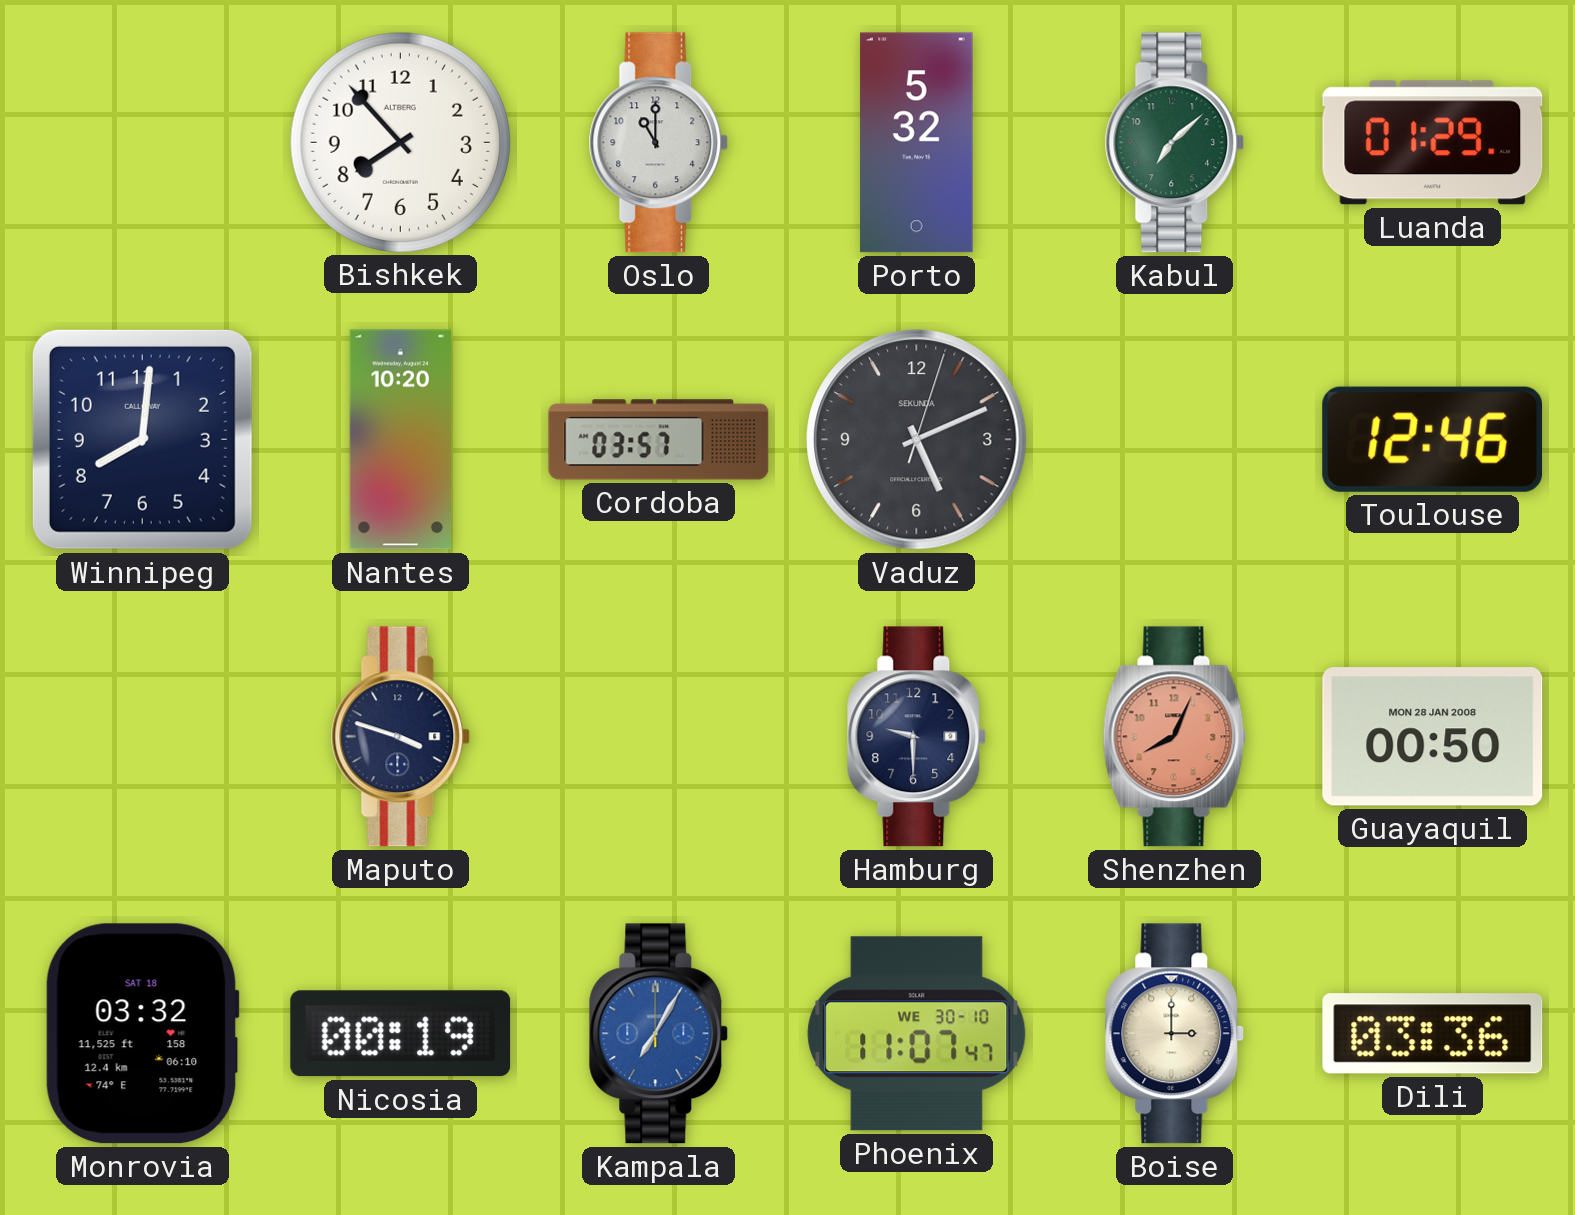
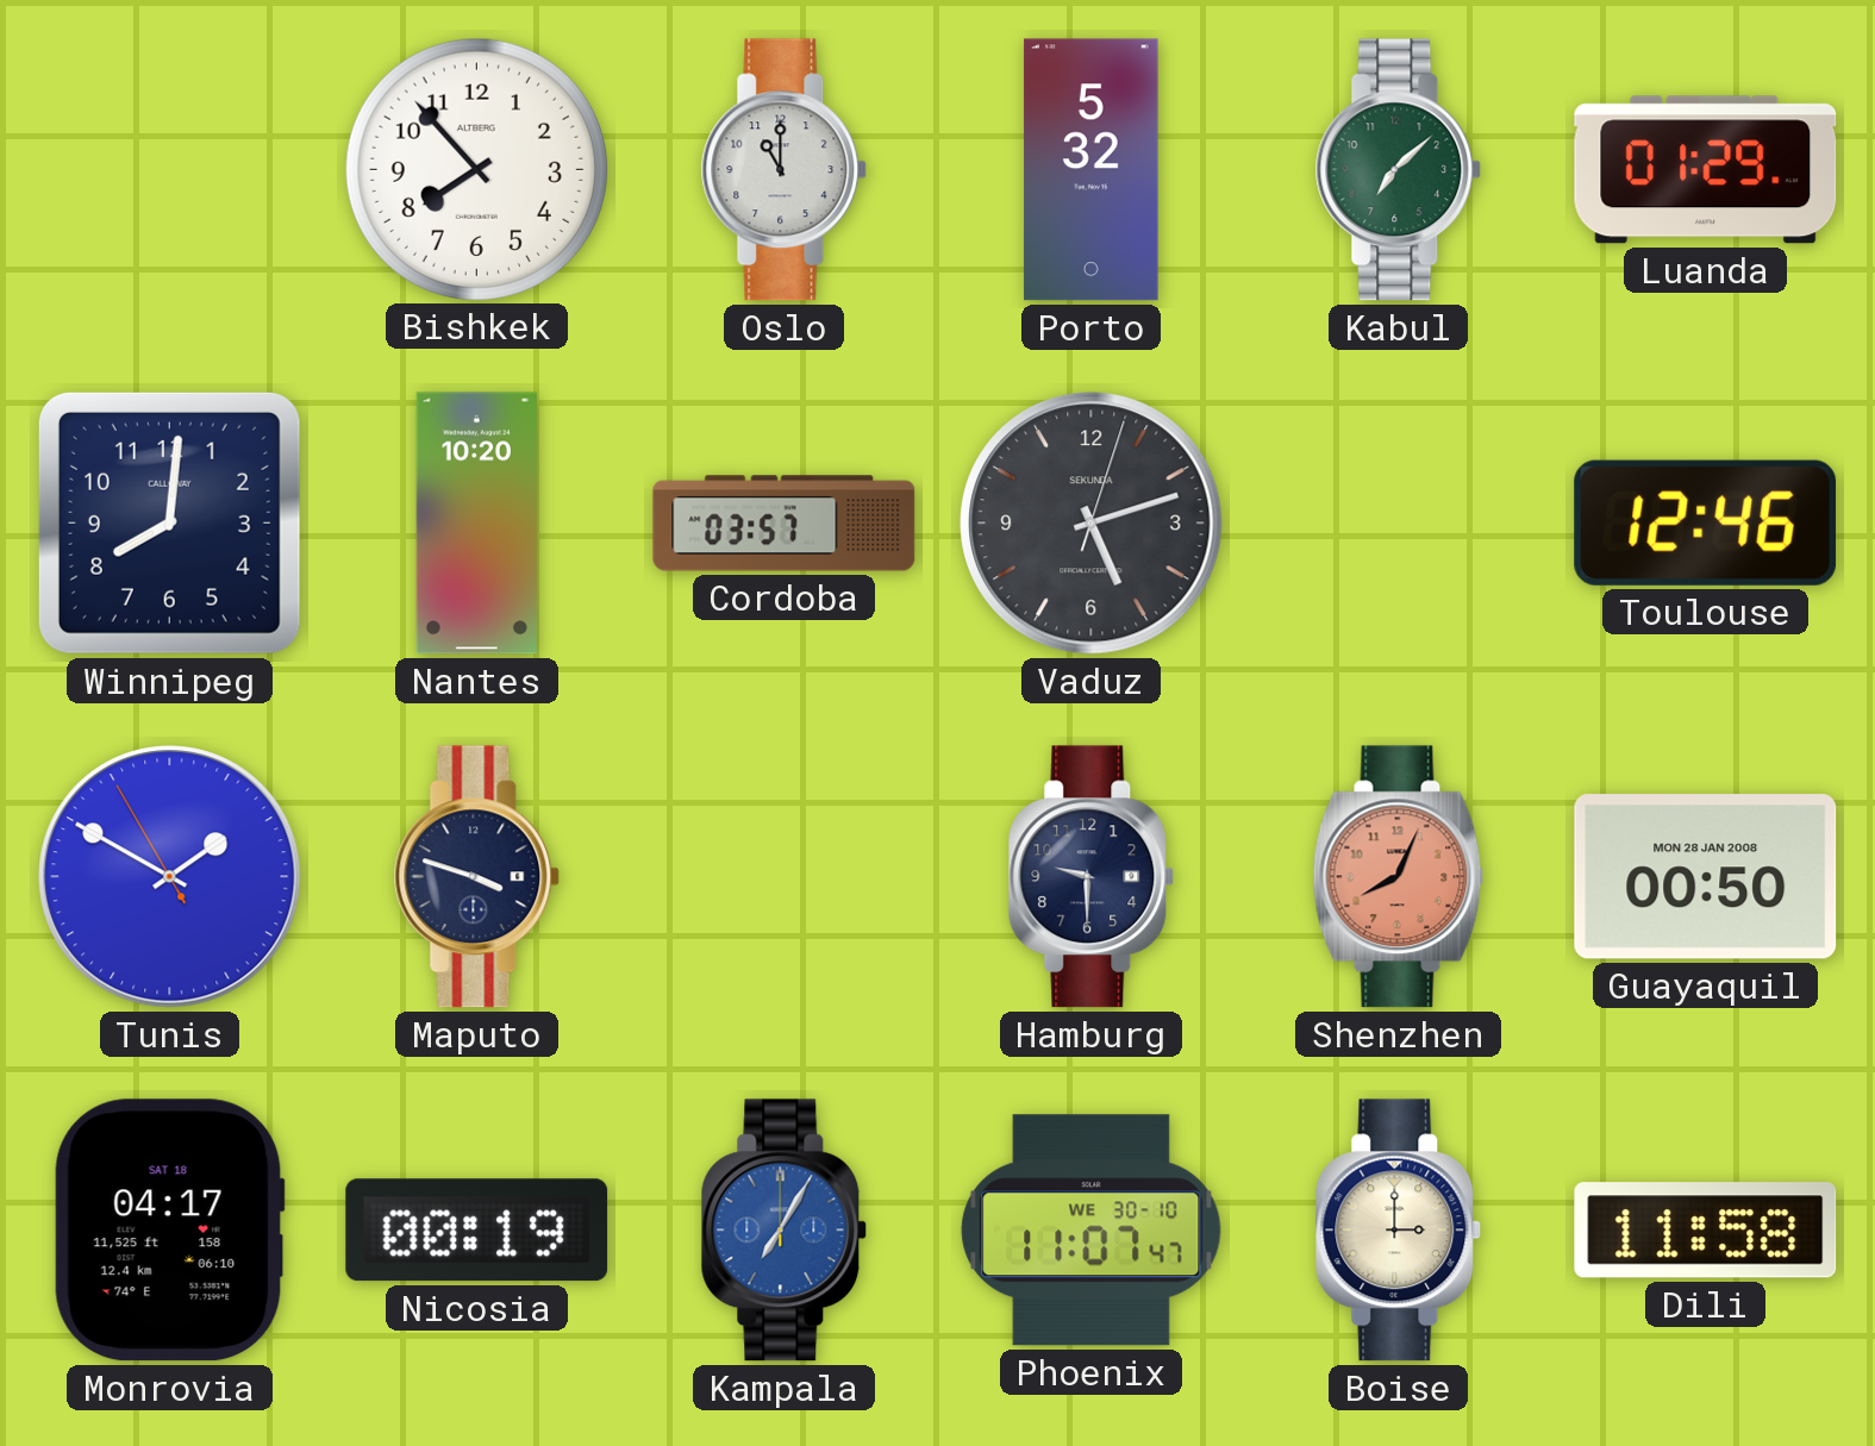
Vaduz: 5:11 -> 5:12 (1092, 524)
Tunis: none -> 1:49 (170, 877)
Monrovia: 03:32 -> 04:17 (169, 1231)
Dili: 03:36 -> 11:58 (1706, 1231)
